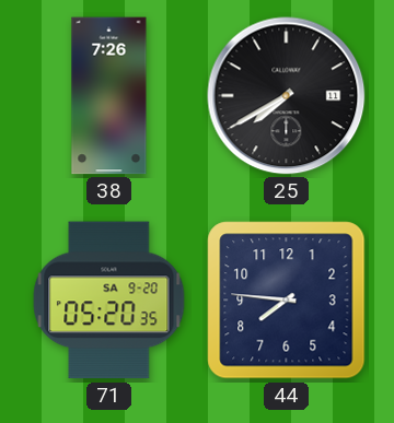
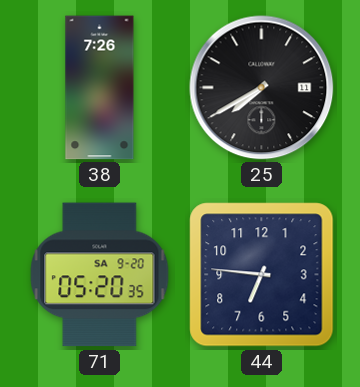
44: 7:46 -> 6:46 (262, 275)
